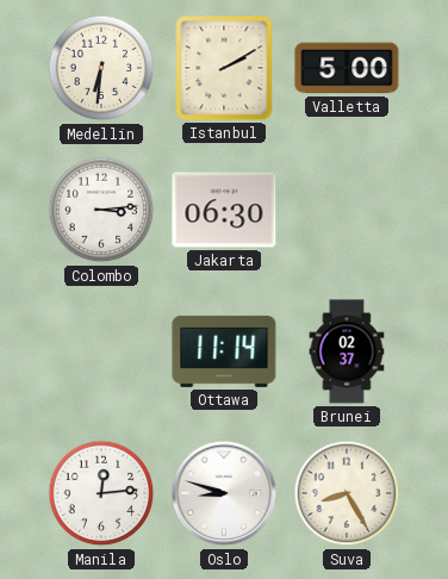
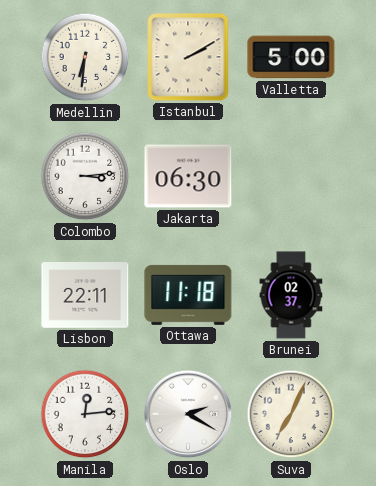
Lisbon: none -> 22:11 (85, 296)
Ottawa: 11:14 -> 11:18 (188, 295)
Oslo: 8:48 -> 2:20 (188, 414)
Suva: 8:25 -> 7:04 (291, 414)
